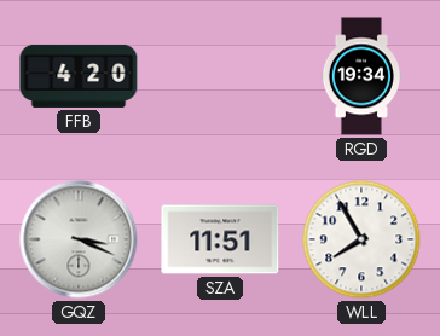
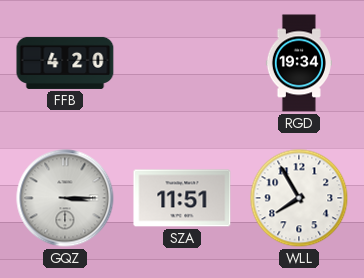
GQZ: 3:19 -> 3:15 (65, 198)
